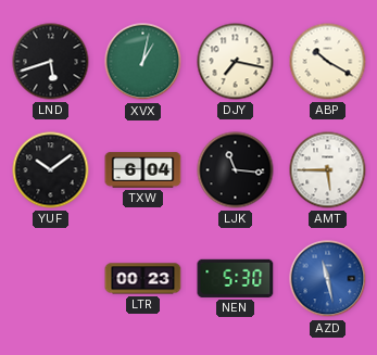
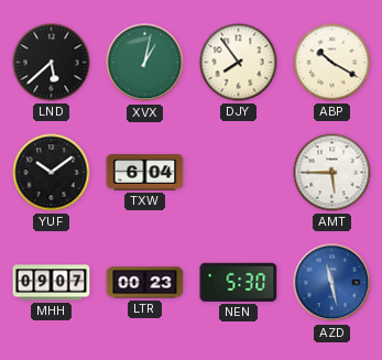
LND: 5:42 -> 5:38 (52, 63)
DJY: 7:17 -> 7:54 (239, 63)
LJK: 11:16 -> none (236, 170)
MHH: none -> 09:07 (52, 283)
